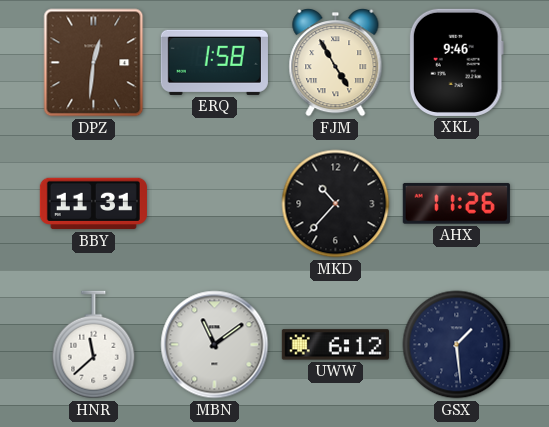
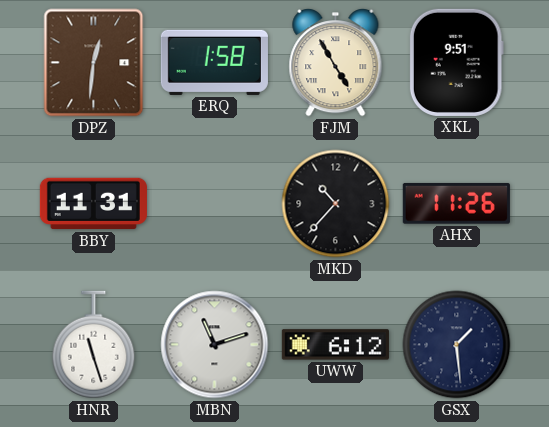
XKL: 9:46 -> 9:51 (456, 62)
HNR: 11:38 -> 11:27 (94, 345)
MBN: 11:09 -> 11:12 (215, 345)
